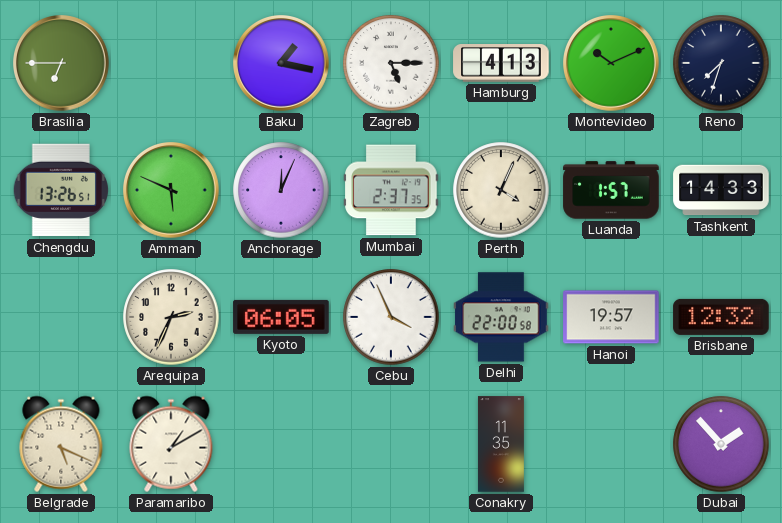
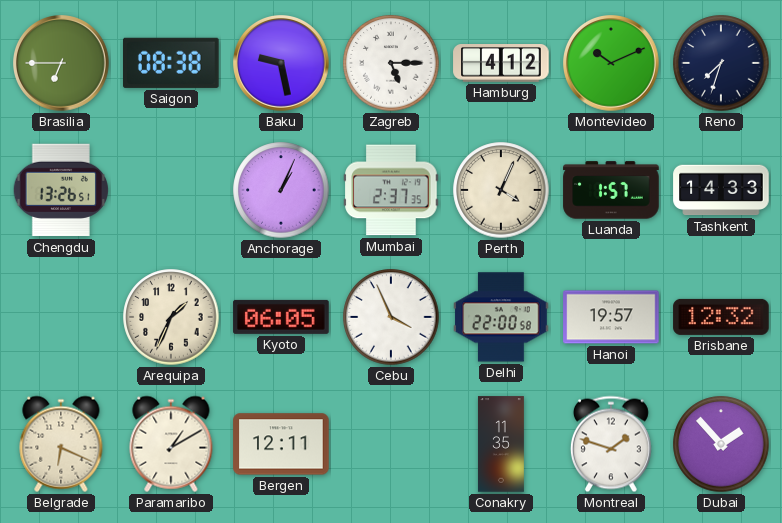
Saigon: none -> 08:38 (172, 63)
Baku: 1:17 -> 9:28 (282, 64)
Hamburg: 4:13 -> 4:12 (501, 64)
Amman: 5:49 -> none (172, 191)
Anchorage: 12:04 -> 1:04 (281, 190)
Arequipa: 2:34 -> 1:34 (171, 317)
Belgrade: 5:19 -> 6:19 (61, 444)
Bergen: none -> 12:11 (281, 444)
Montreal: none -> 1:48 (611, 444)
